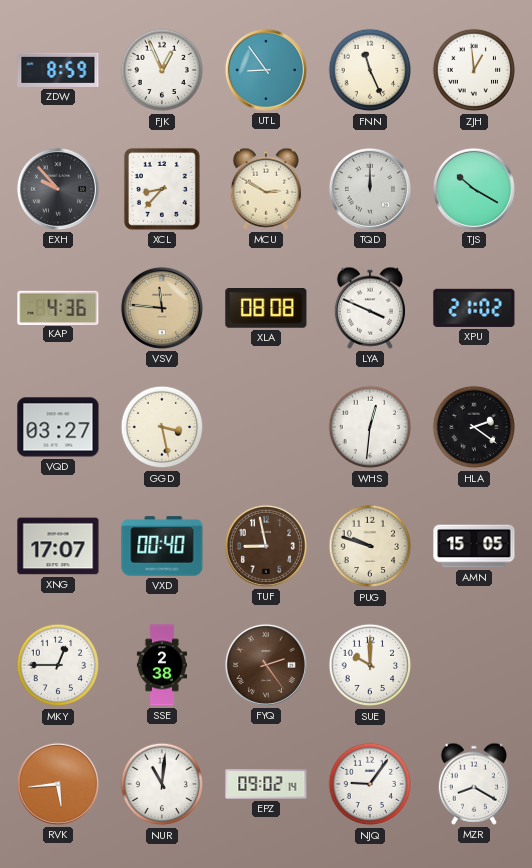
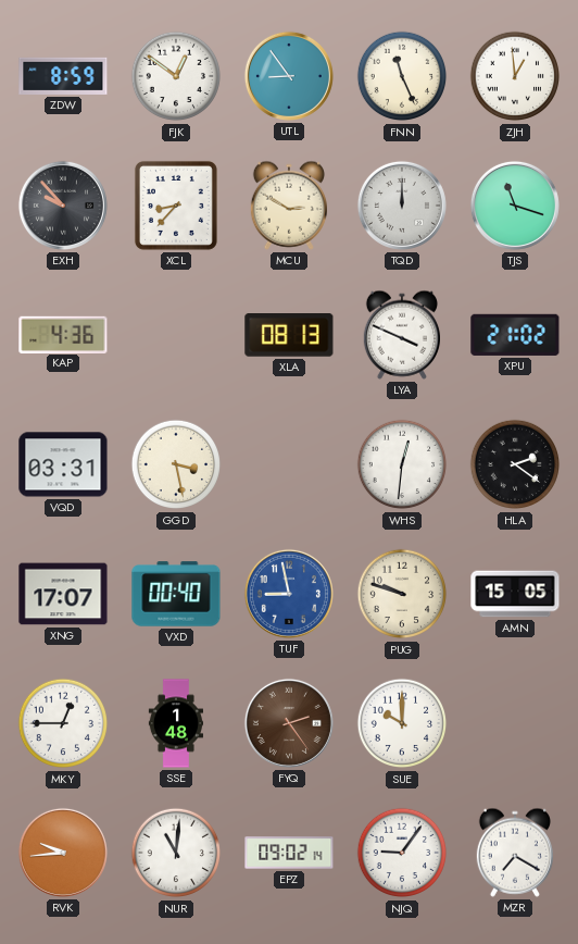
FJK: 12:56 -> 12:51 (176, 76)
TJS: 10:20 -> 11:18 (515, 206)
VSV: 11:46 -> none (162, 308)
XLA: 08:08 -> 08:13 (289, 336)
VQD: 03:27 -> 03:31 (63, 464)
TUF dial: brown -> blue (289, 594)
SSE: 2:38 -> 1:48 (175, 723)
RVK: 5:44 -> 9:44 (63, 853)
MZR: 8:20 -> 7:20 (514, 853)
